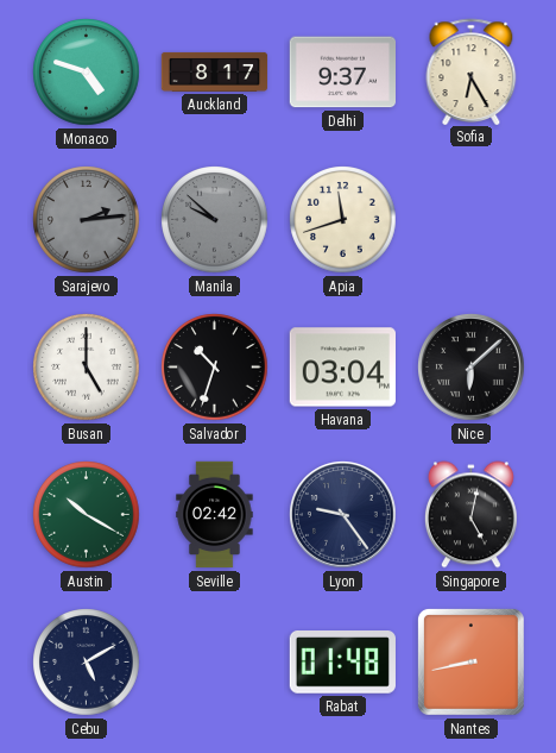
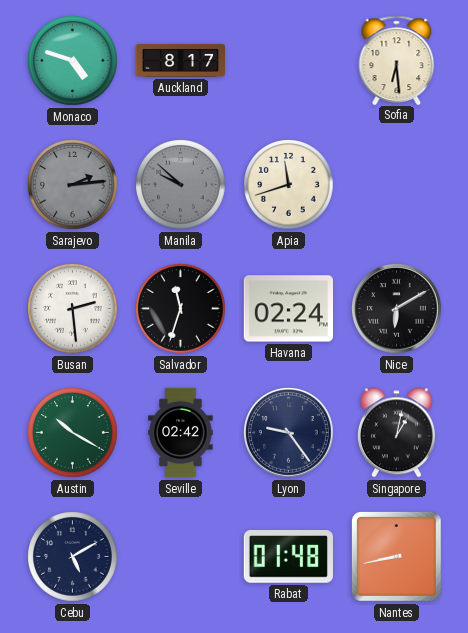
Delhi: 9:37 -> none (342, 73)
Sofia: 6:25 -> 6:29 (397, 60)
Busan: 5:00 -> 2:29 (73, 309)
Salvador: 10:33 -> 11:33 (181, 309)
Havana: 03:04 -> 02:24 (288, 309)
Nice: 6:08 -> 6:10 (397, 309)
Singapore: 5:02 -> 1:02 (396, 433)
